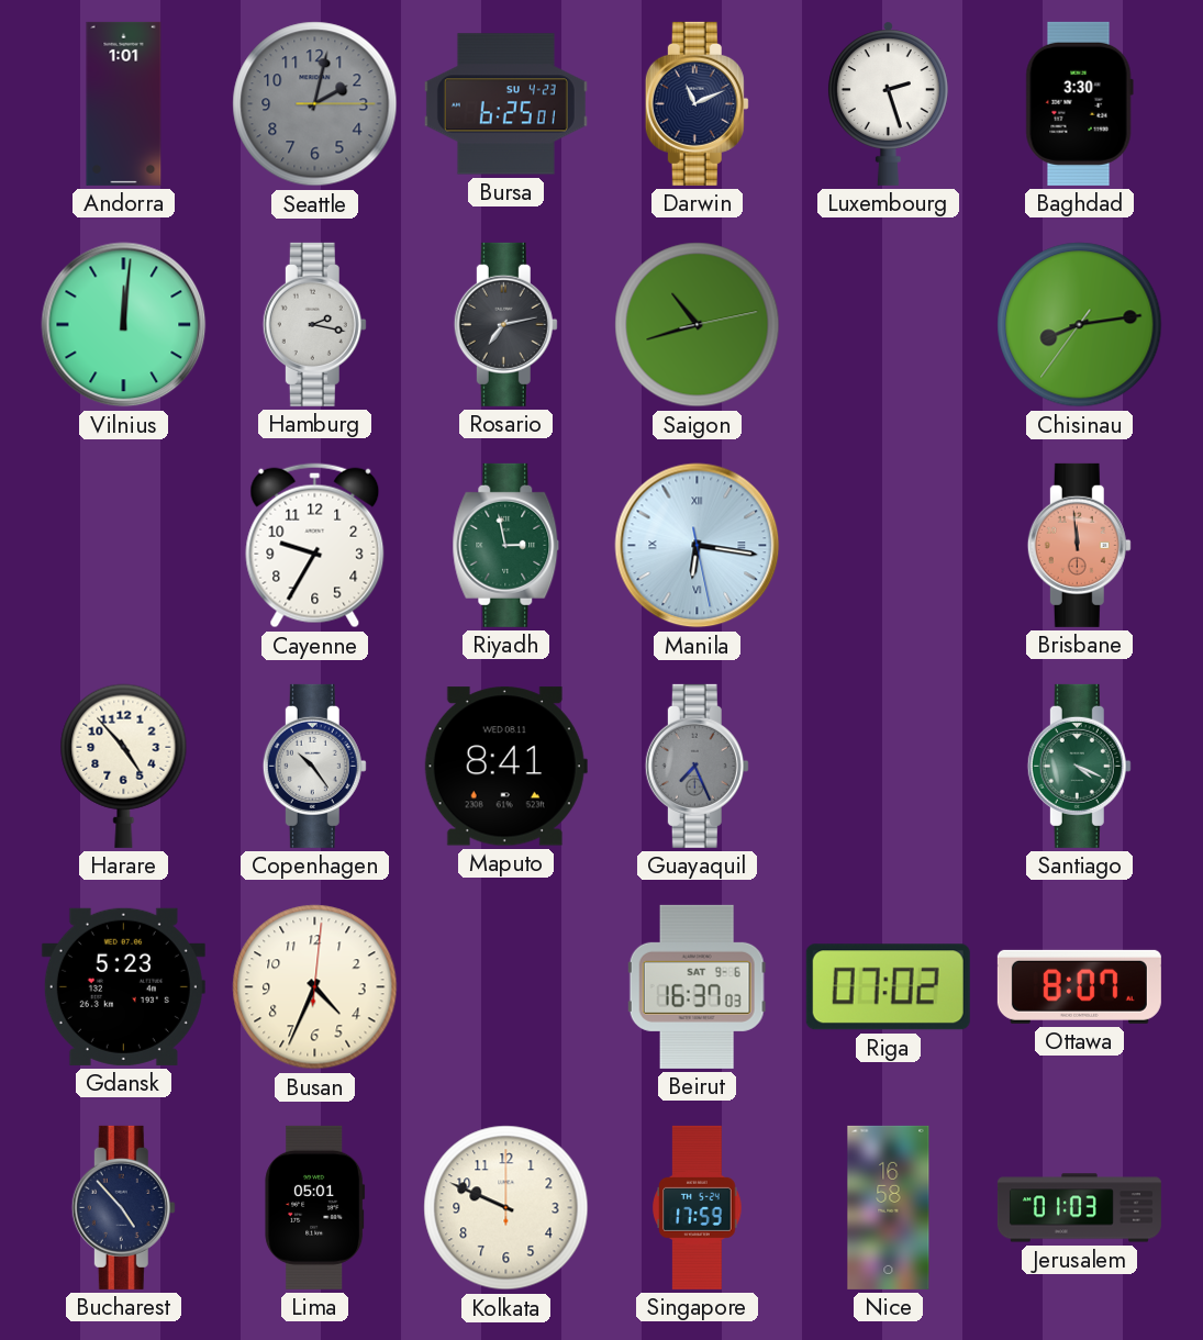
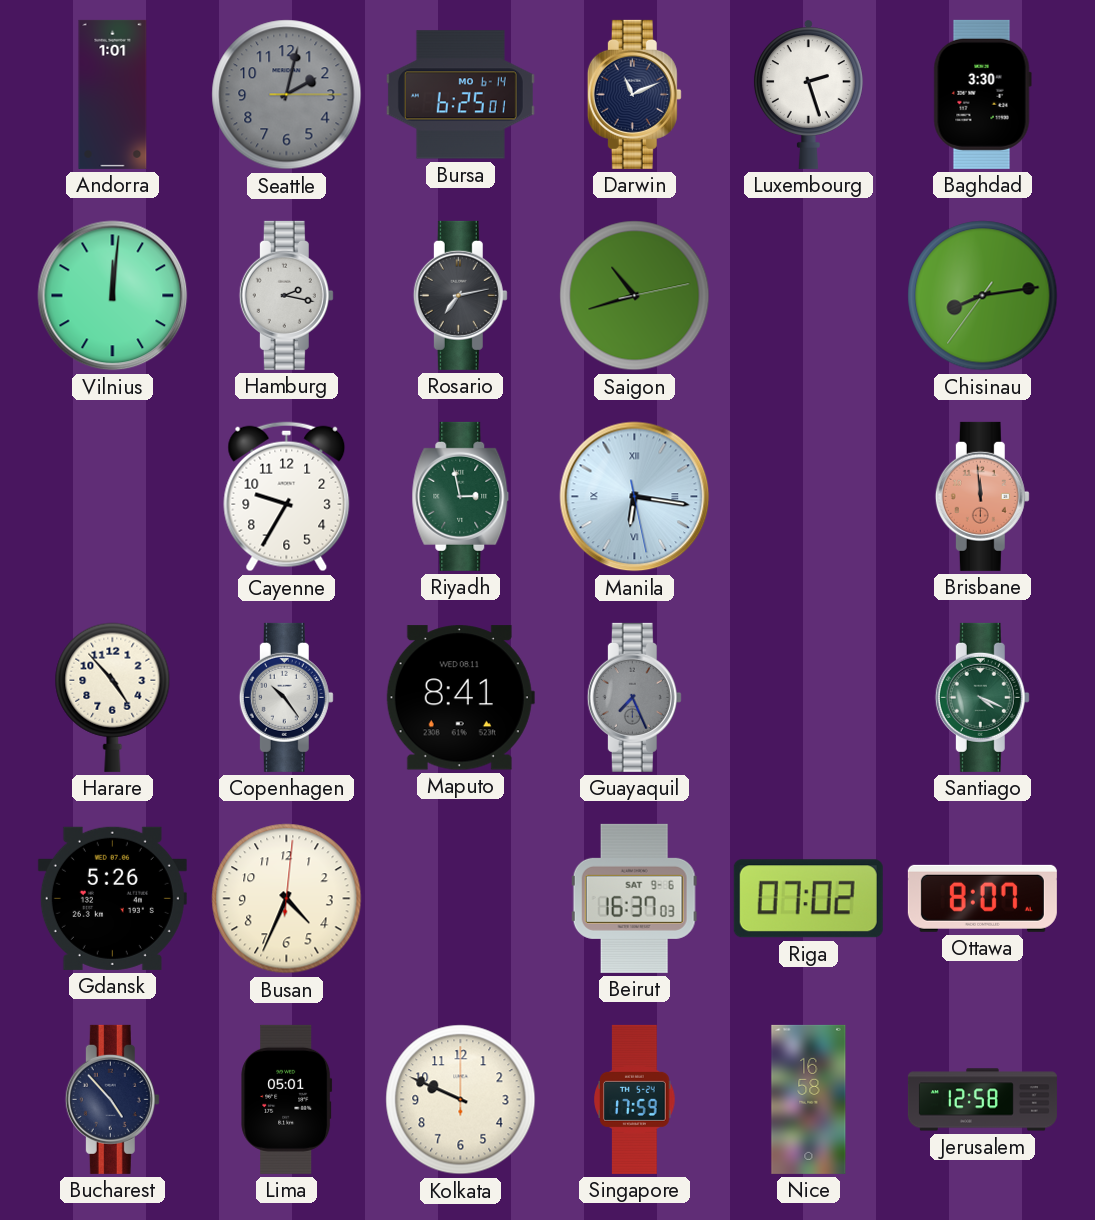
Bursa date: SU 4-23 -> MO 6-14 (460, 95)
Gdansk: 5:23 -> 5:26 (112, 898)
Jerusalem: 01:03 -> 12:58 (982, 1100)
